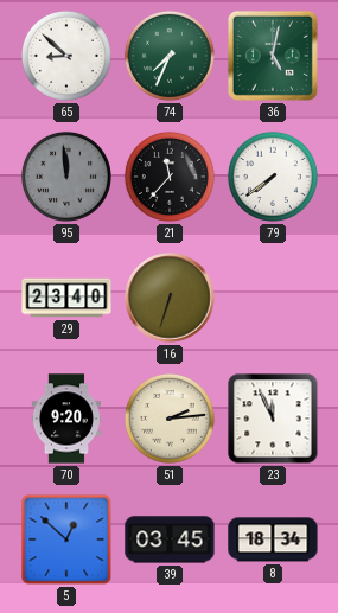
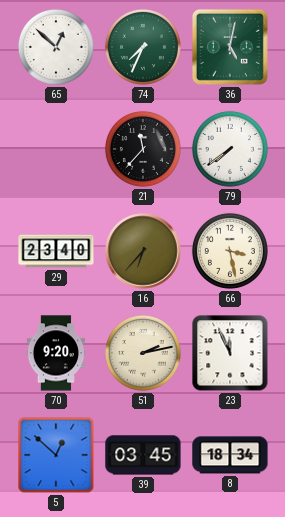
65: 8:52 -> 12:52 (56, 47)
95: 11:59 -> none (66, 177)
16: 6:33 -> 6:37 (143, 251)
66: none -> 3:28 (230, 251)
51: 2:14 -> 2:13 (143, 353)
